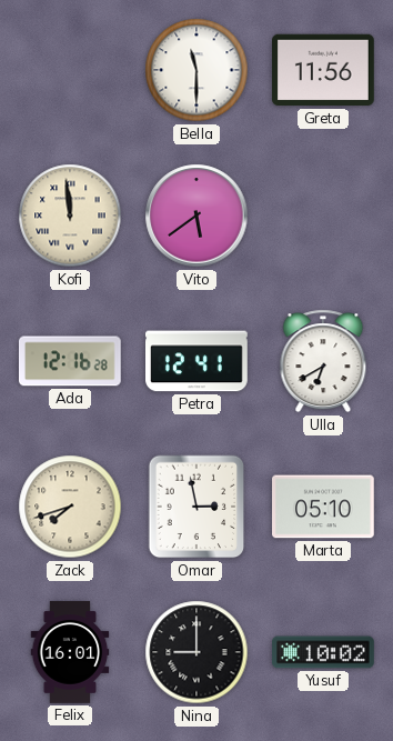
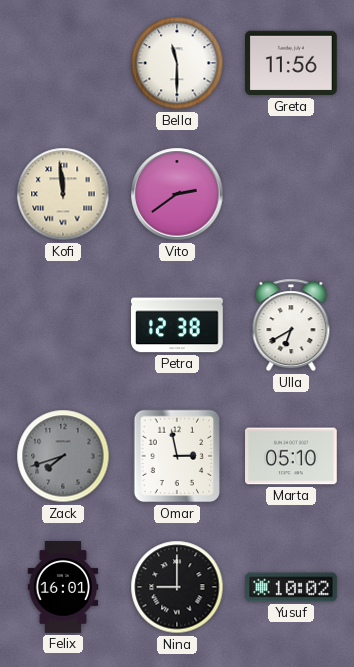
Vito: 5:39 -> 2:39 (177, 194)
Ada: 12:16 -> none (70, 361)
Petra: 12:41 -> 12:38 (178, 325)
Zack dial: cream -> grey (63, 456)
